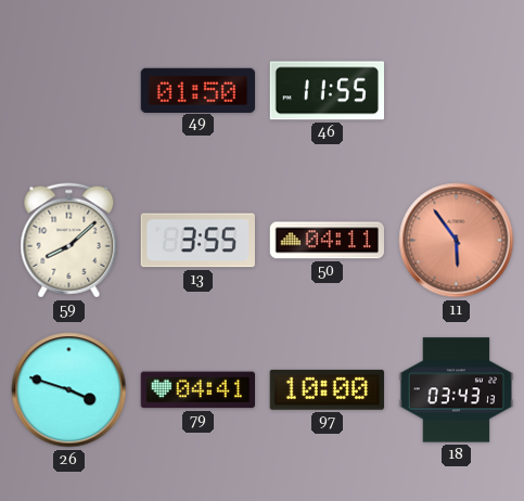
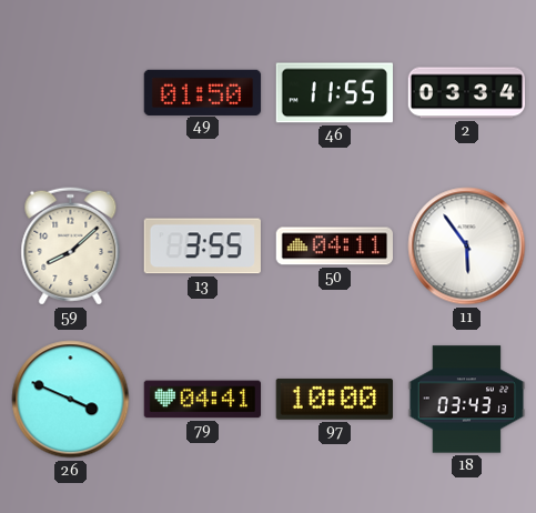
2: none -> 03:34 (467, 93)
11 dial: salmon -> white (467, 247)
26: 3:48 -> 3:49 (71, 400)
